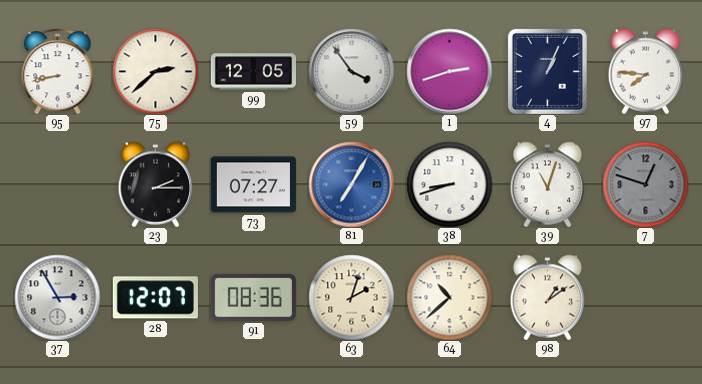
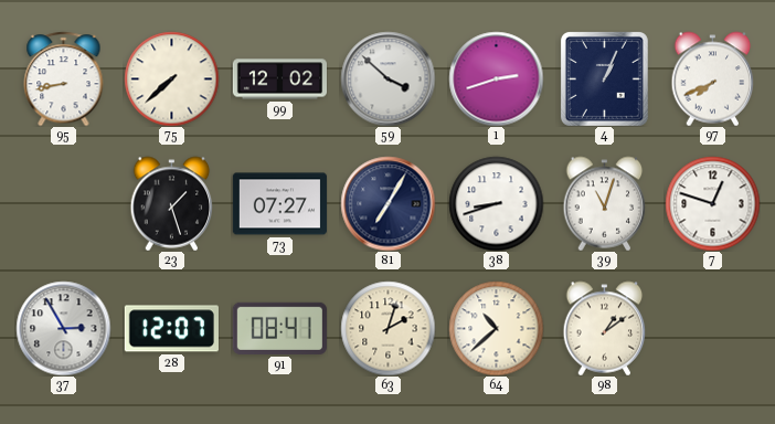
75: 2:38 -> 7:38 (171, 78)
99: 12:05 -> 12:02 (279, 79)
59: 3:54 -> 3:52 (387, 78)
97: 7:46 -> 7:41 (713, 78)
23: 2:15 -> 1:27 (172, 203)
81 dial: blue -> navy (387, 203)
7 dial: grey -> white (712, 203)
91: 08:36 -> 08:41 (279, 328)
